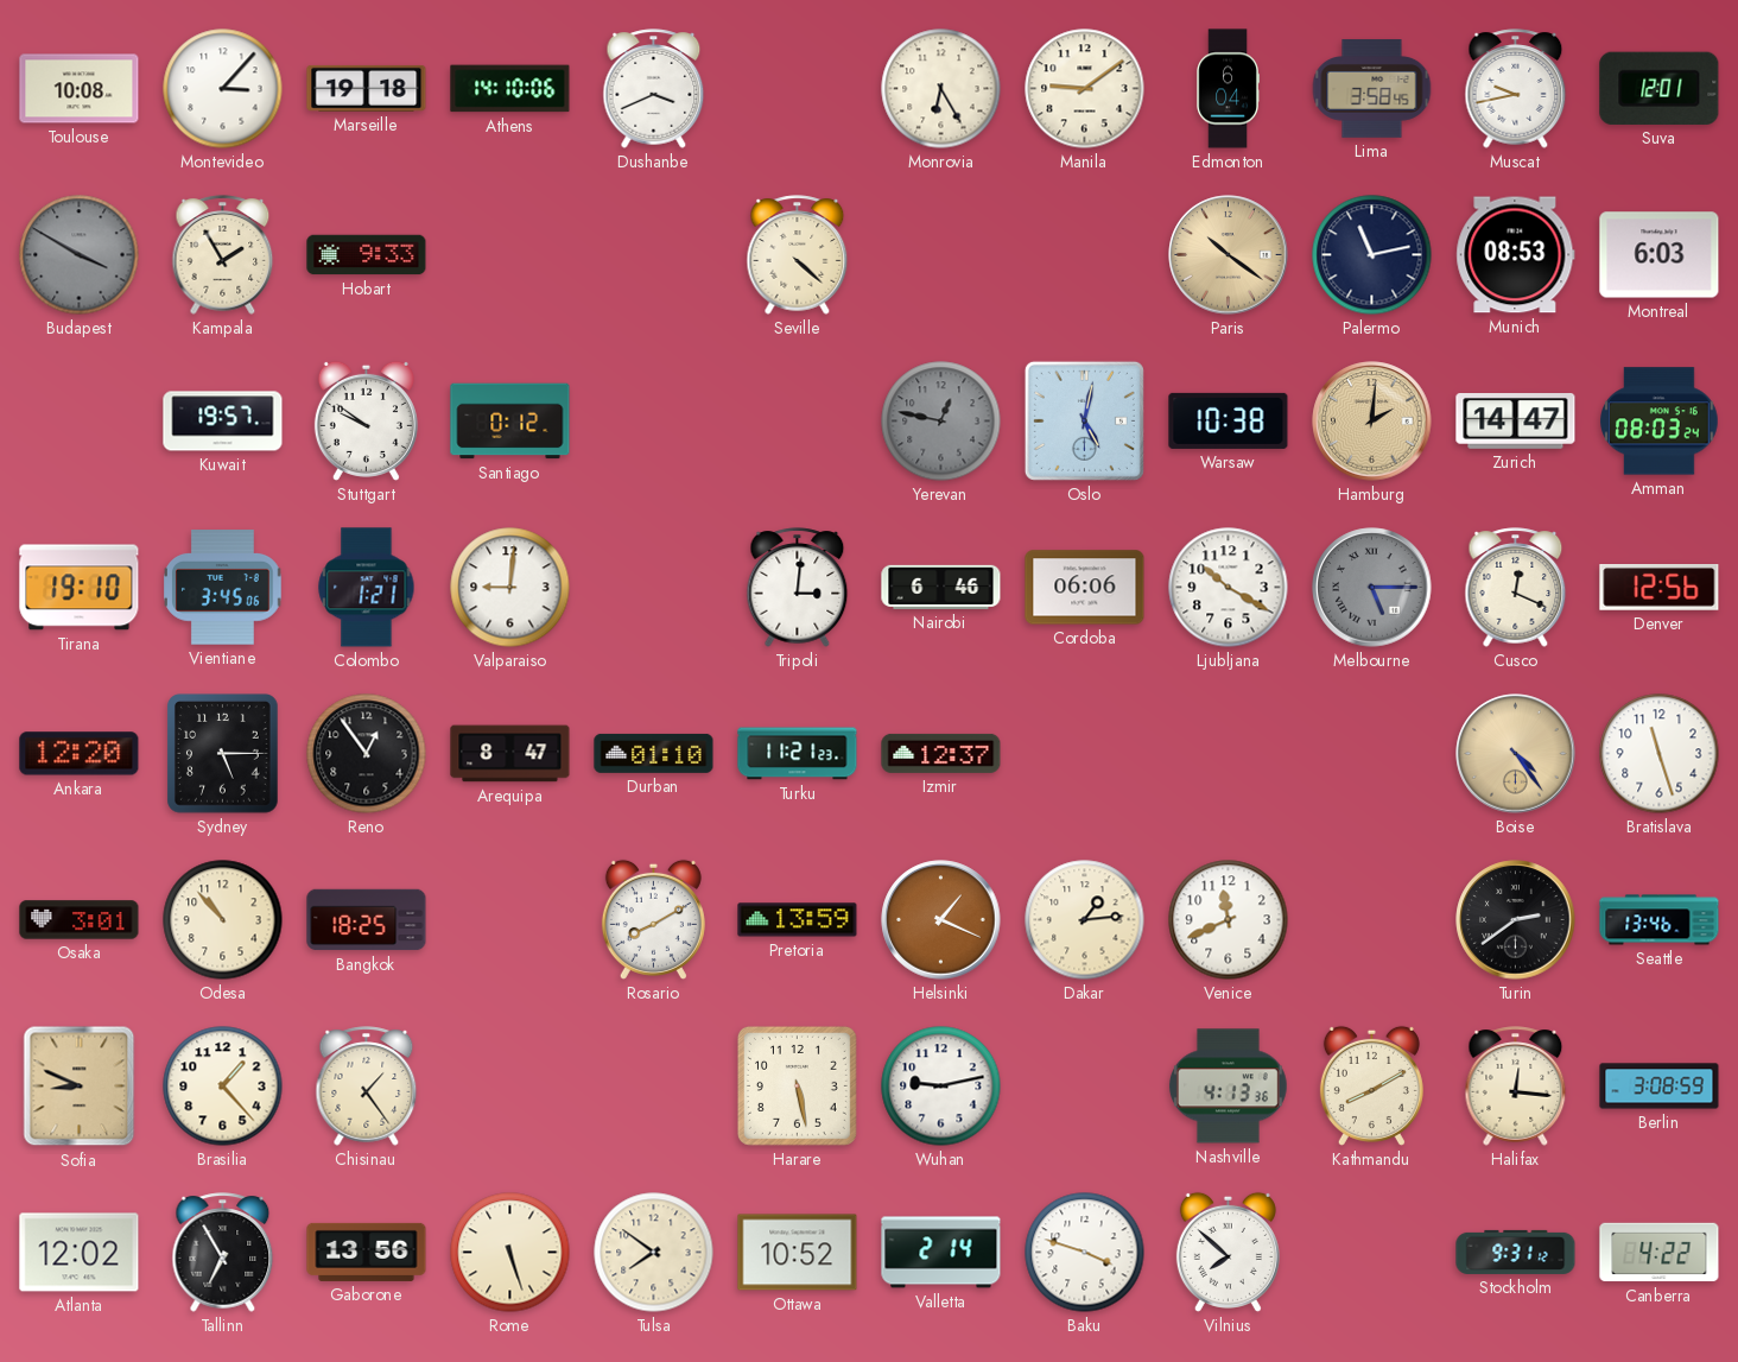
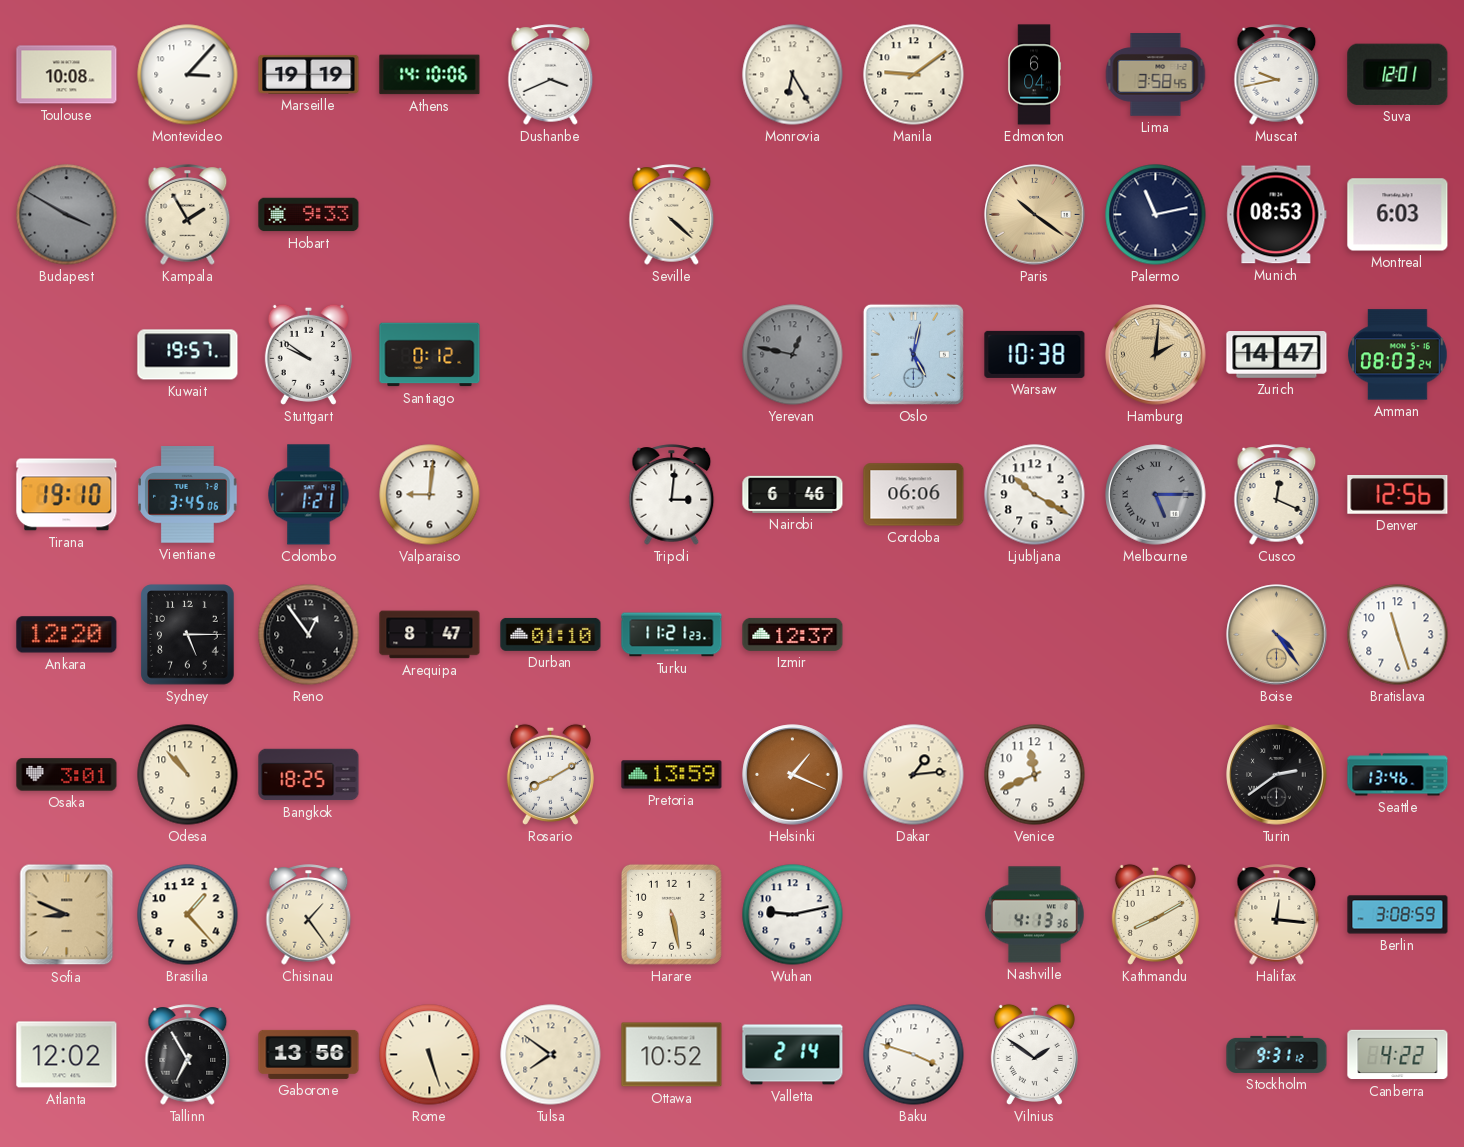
Marseille: 19:18 -> 19:19 (309, 74)
Vilnius: 7:52 -> 1:51 (1034, 1054)
